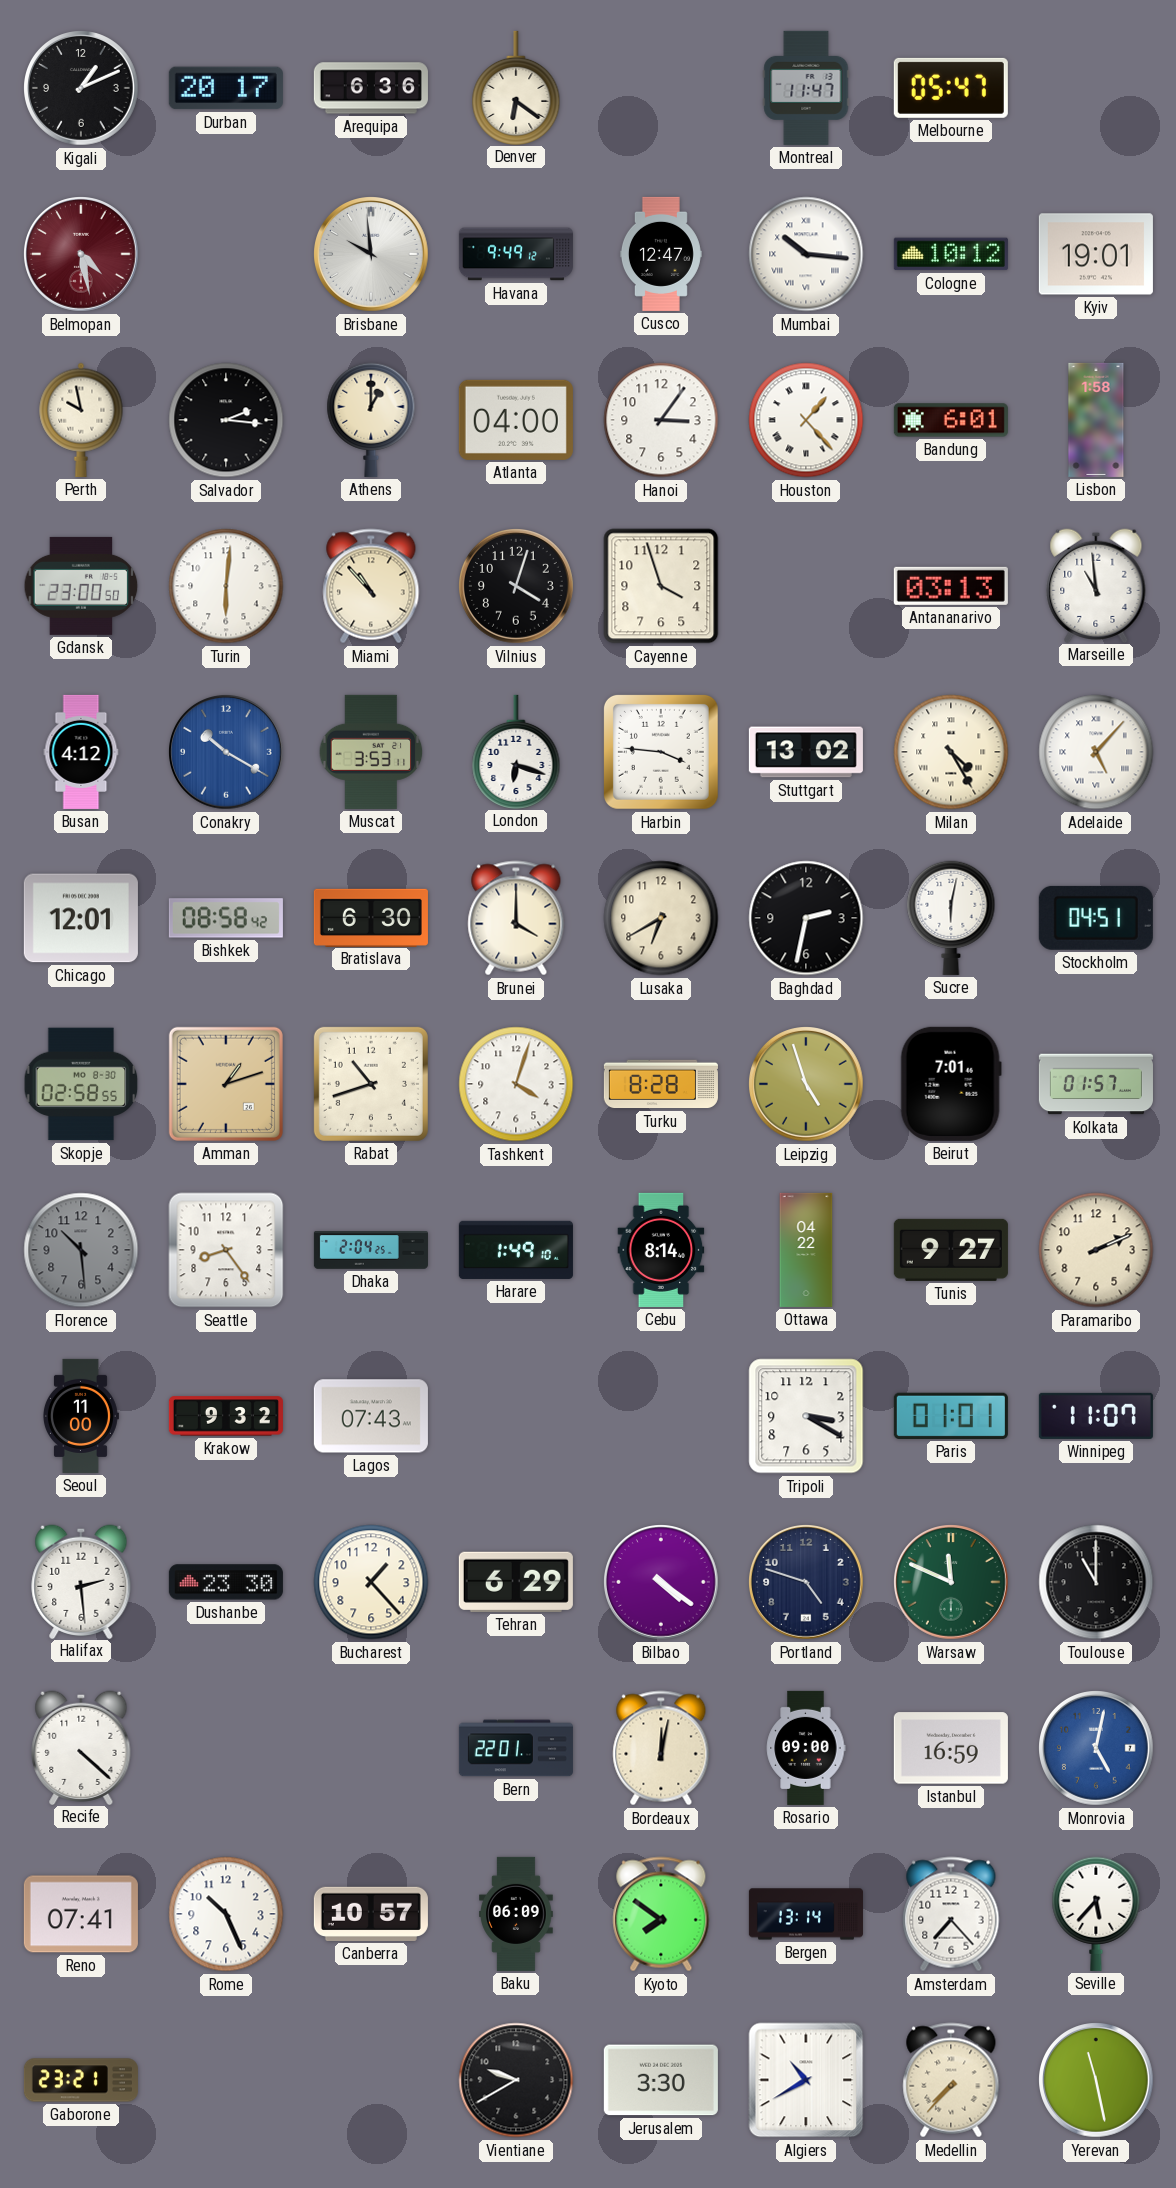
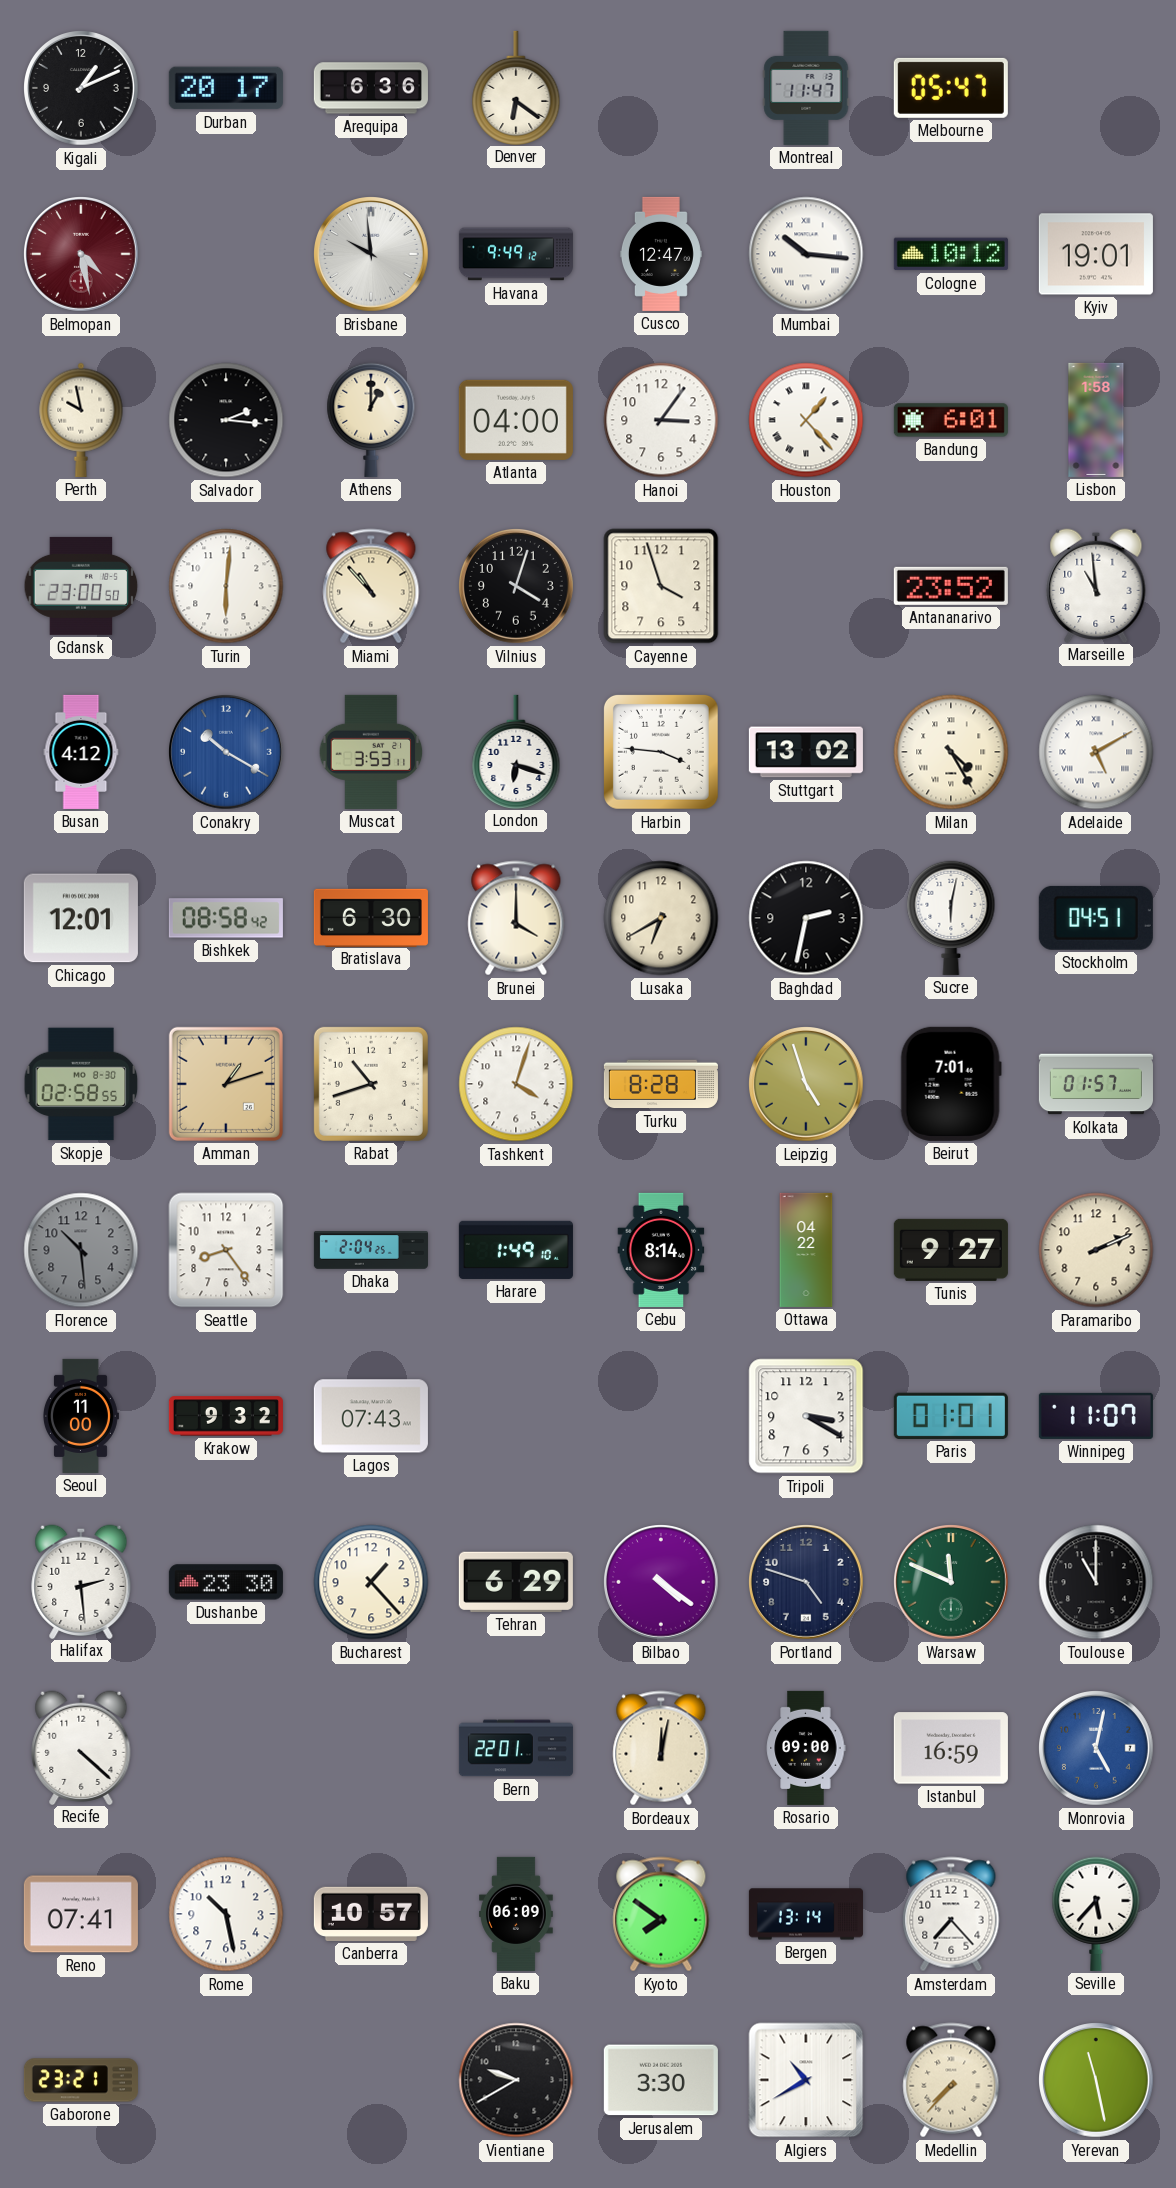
Antananarivo: 03:13 -> 23:52 (951, 586)
Adelaide: 5:07 -> 5:10 (1096, 752)
Rome: 10:26 -> 10:28 (226, 1914)
